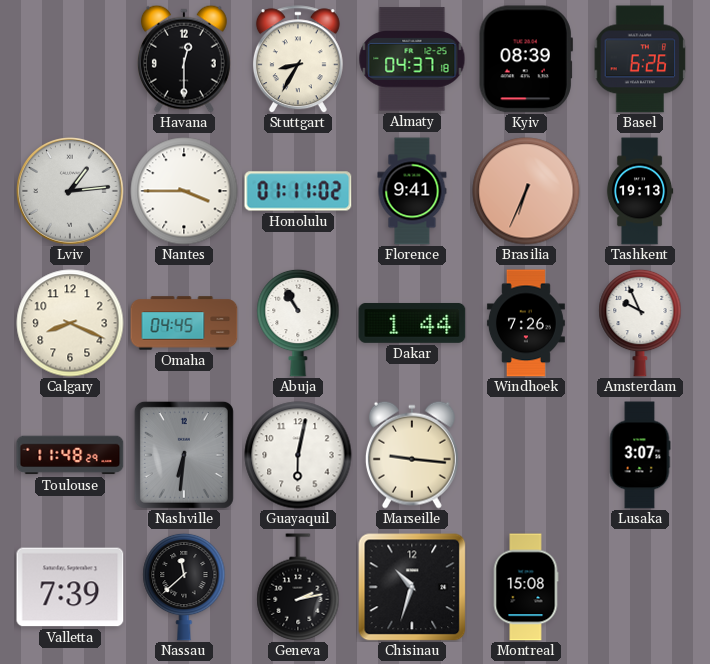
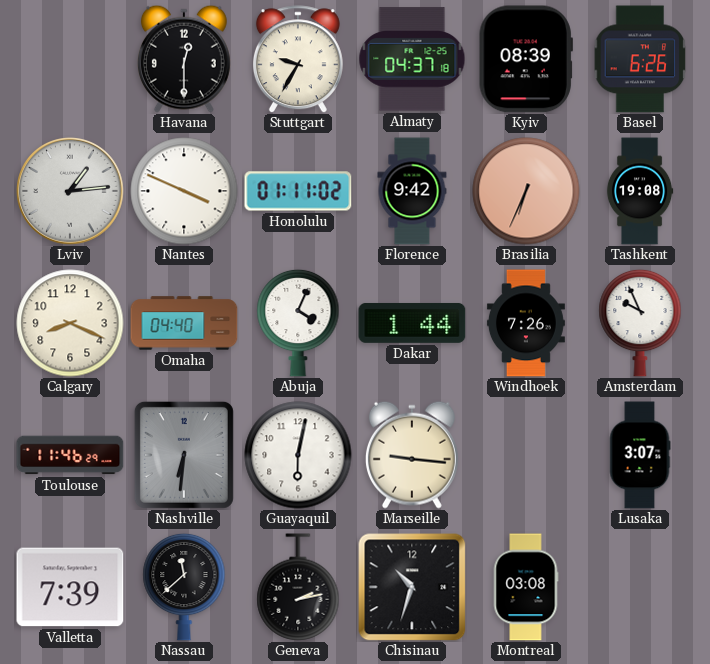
Stuttgart: 8:35 -> 9:35 (298, 59)
Nantes: 3:45 -> 3:49 (184, 191)
Florence: 9:41 -> 9:42 (412, 191)
Tashkent: 19:13 -> 19:08 (640, 191)
Omaha: 04:45 -> 04:40 (184, 323)
Abuja: 10:55 -> 4:04 (298, 323)
Toulouse: 11:48 -> 11:46 (70, 455)
Montreal: 15:08 -> 03:08 (526, 587)
